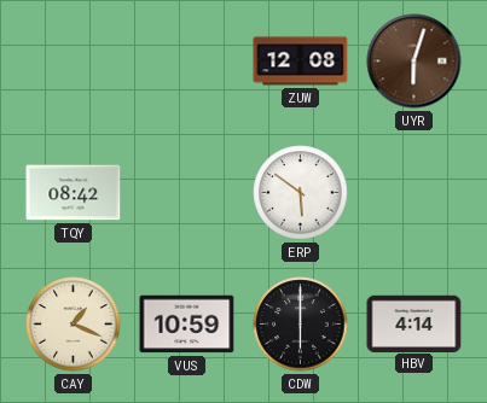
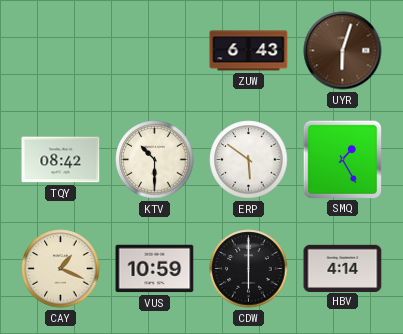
ZUW: 12:08 -> 6:43 (249, 51)
KTV: none -> 10:30 (155, 160)
SMQ: none -> 1:25 (342, 159)
